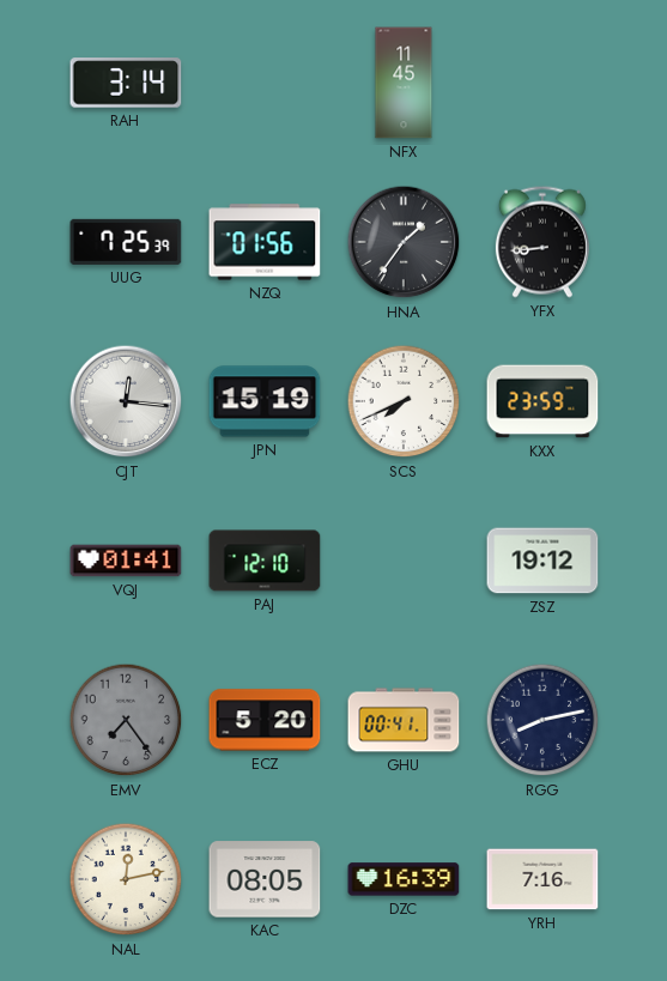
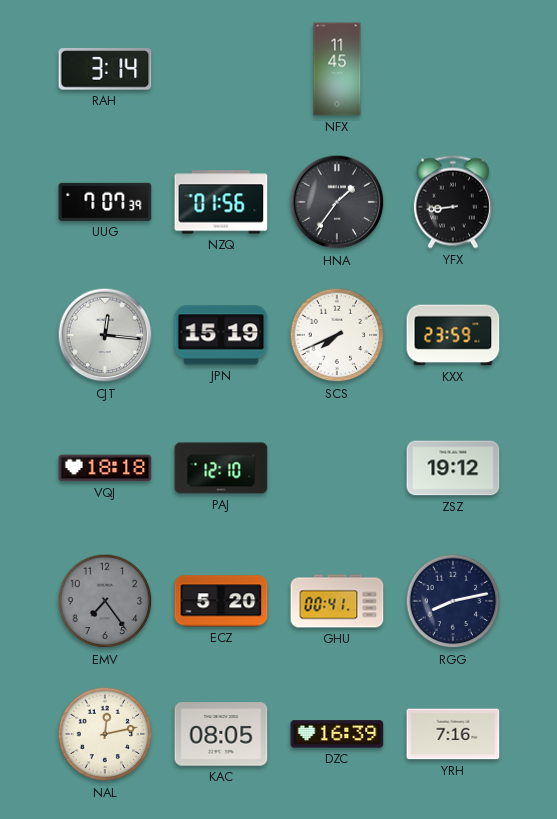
UUG: 7:25 -> 7:07 (105, 202)
VQJ: 01:41 -> 18:18 (105, 468)
